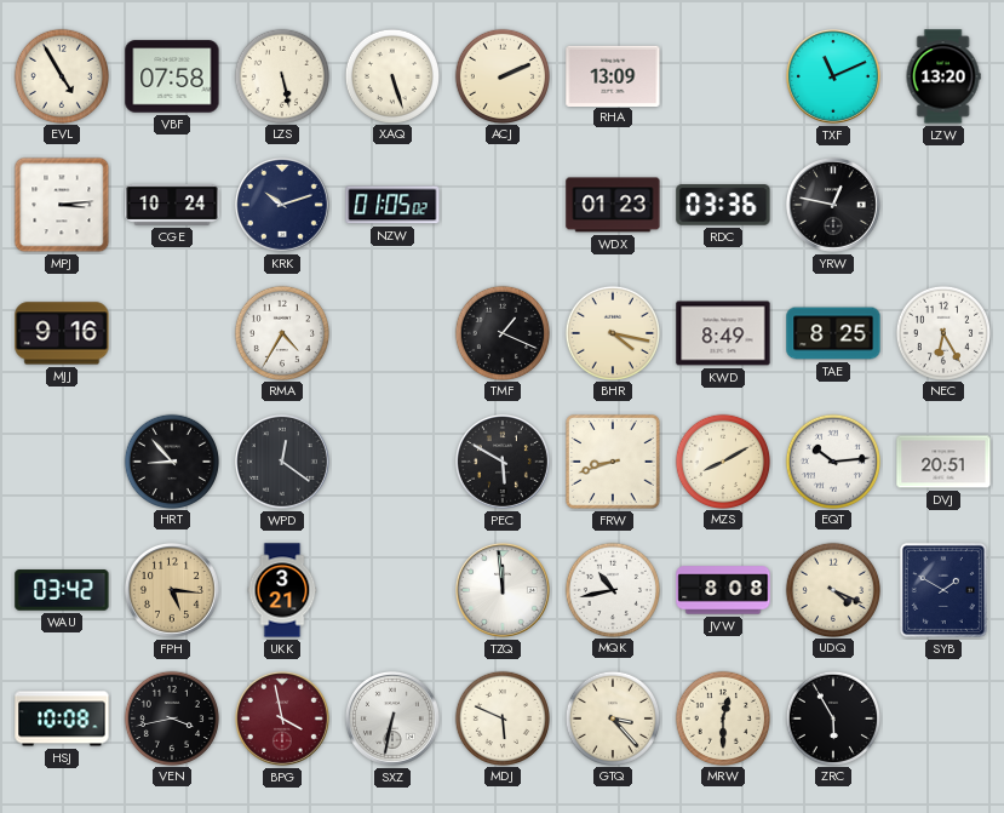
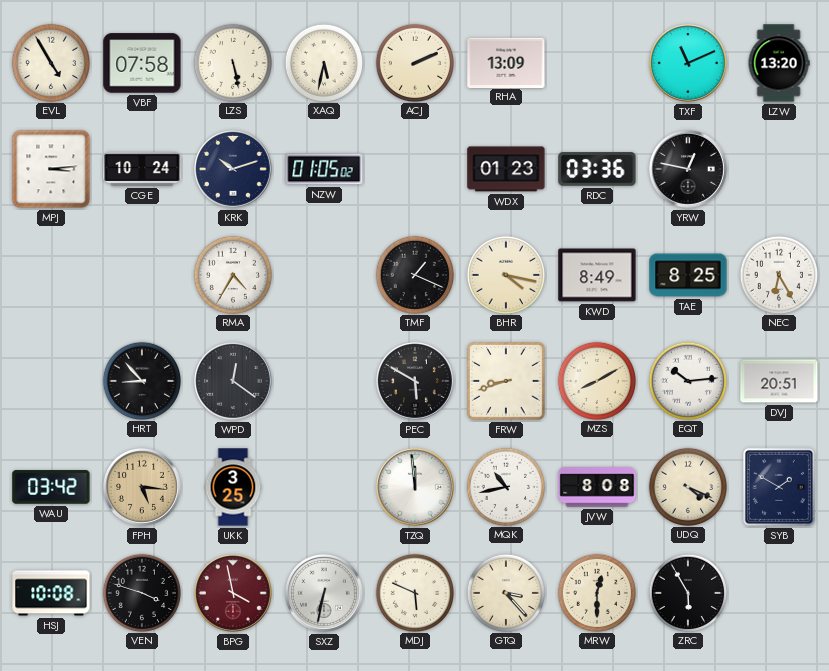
XAQ: 5:27 -> 5:32 (323, 62)
MJJ: 9:16 -> none (62, 333)
UKK: 3:21 -> 3:25 (233, 487)
VEN: 3:43 -> 3:48 (141, 592)
